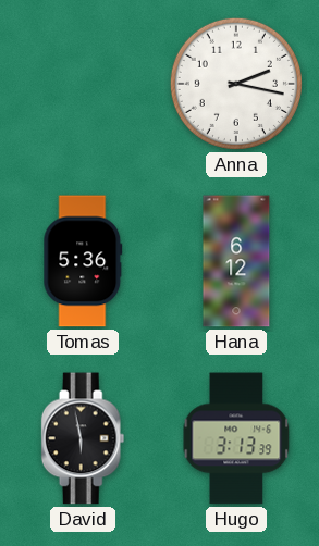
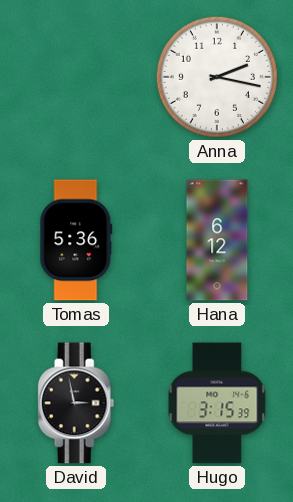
David: 5:58 -> 2:58 (76, 403)
Hugo: 3:13 -> 3:15 (217, 403)
